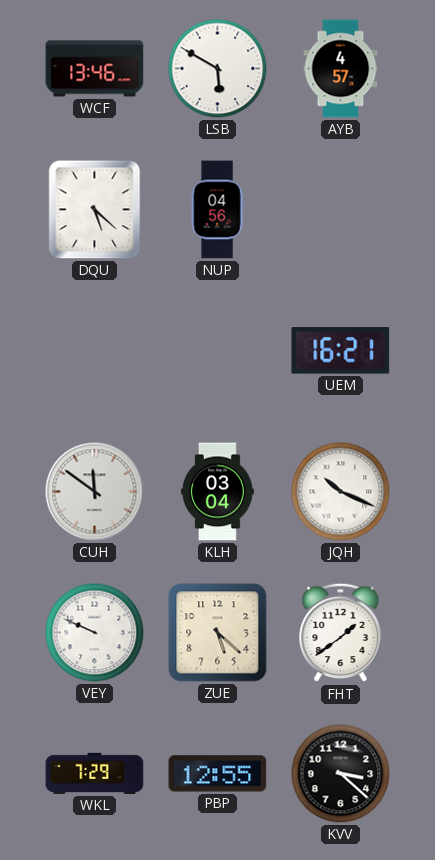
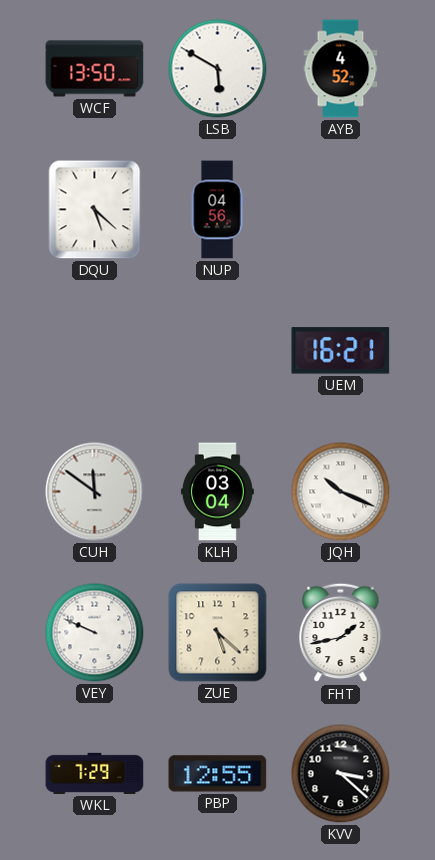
WCF: 13:46 -> 13:50 (95, 69)
AYB: 4:57 -> 4:52 (341, 69)
FHT: 1:39 -> 1:43 (341, 633)
